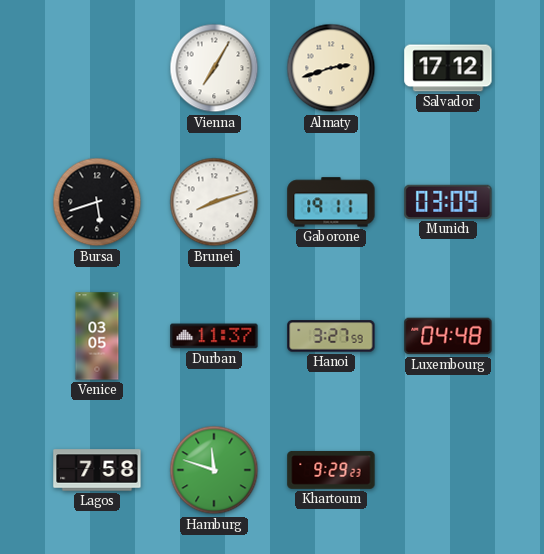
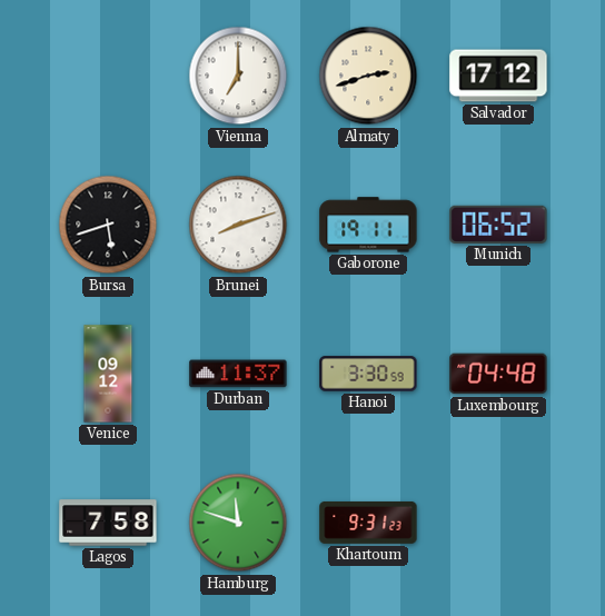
Vienna: 7:05 -> 7:00 (238, 76)
Munich: 03:09 -> 06:52 (498, 225)
Venice: 03:05 -> 09:12 (108, 374)
Hanoi: 3:27 -> 3:30 (368, 374)
Khartoum: 9:29 -> 9:31 (368, 523)
